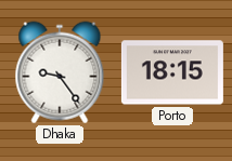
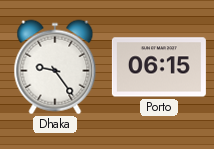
Porto: 18:15 -> 06:15 (159, 67)
